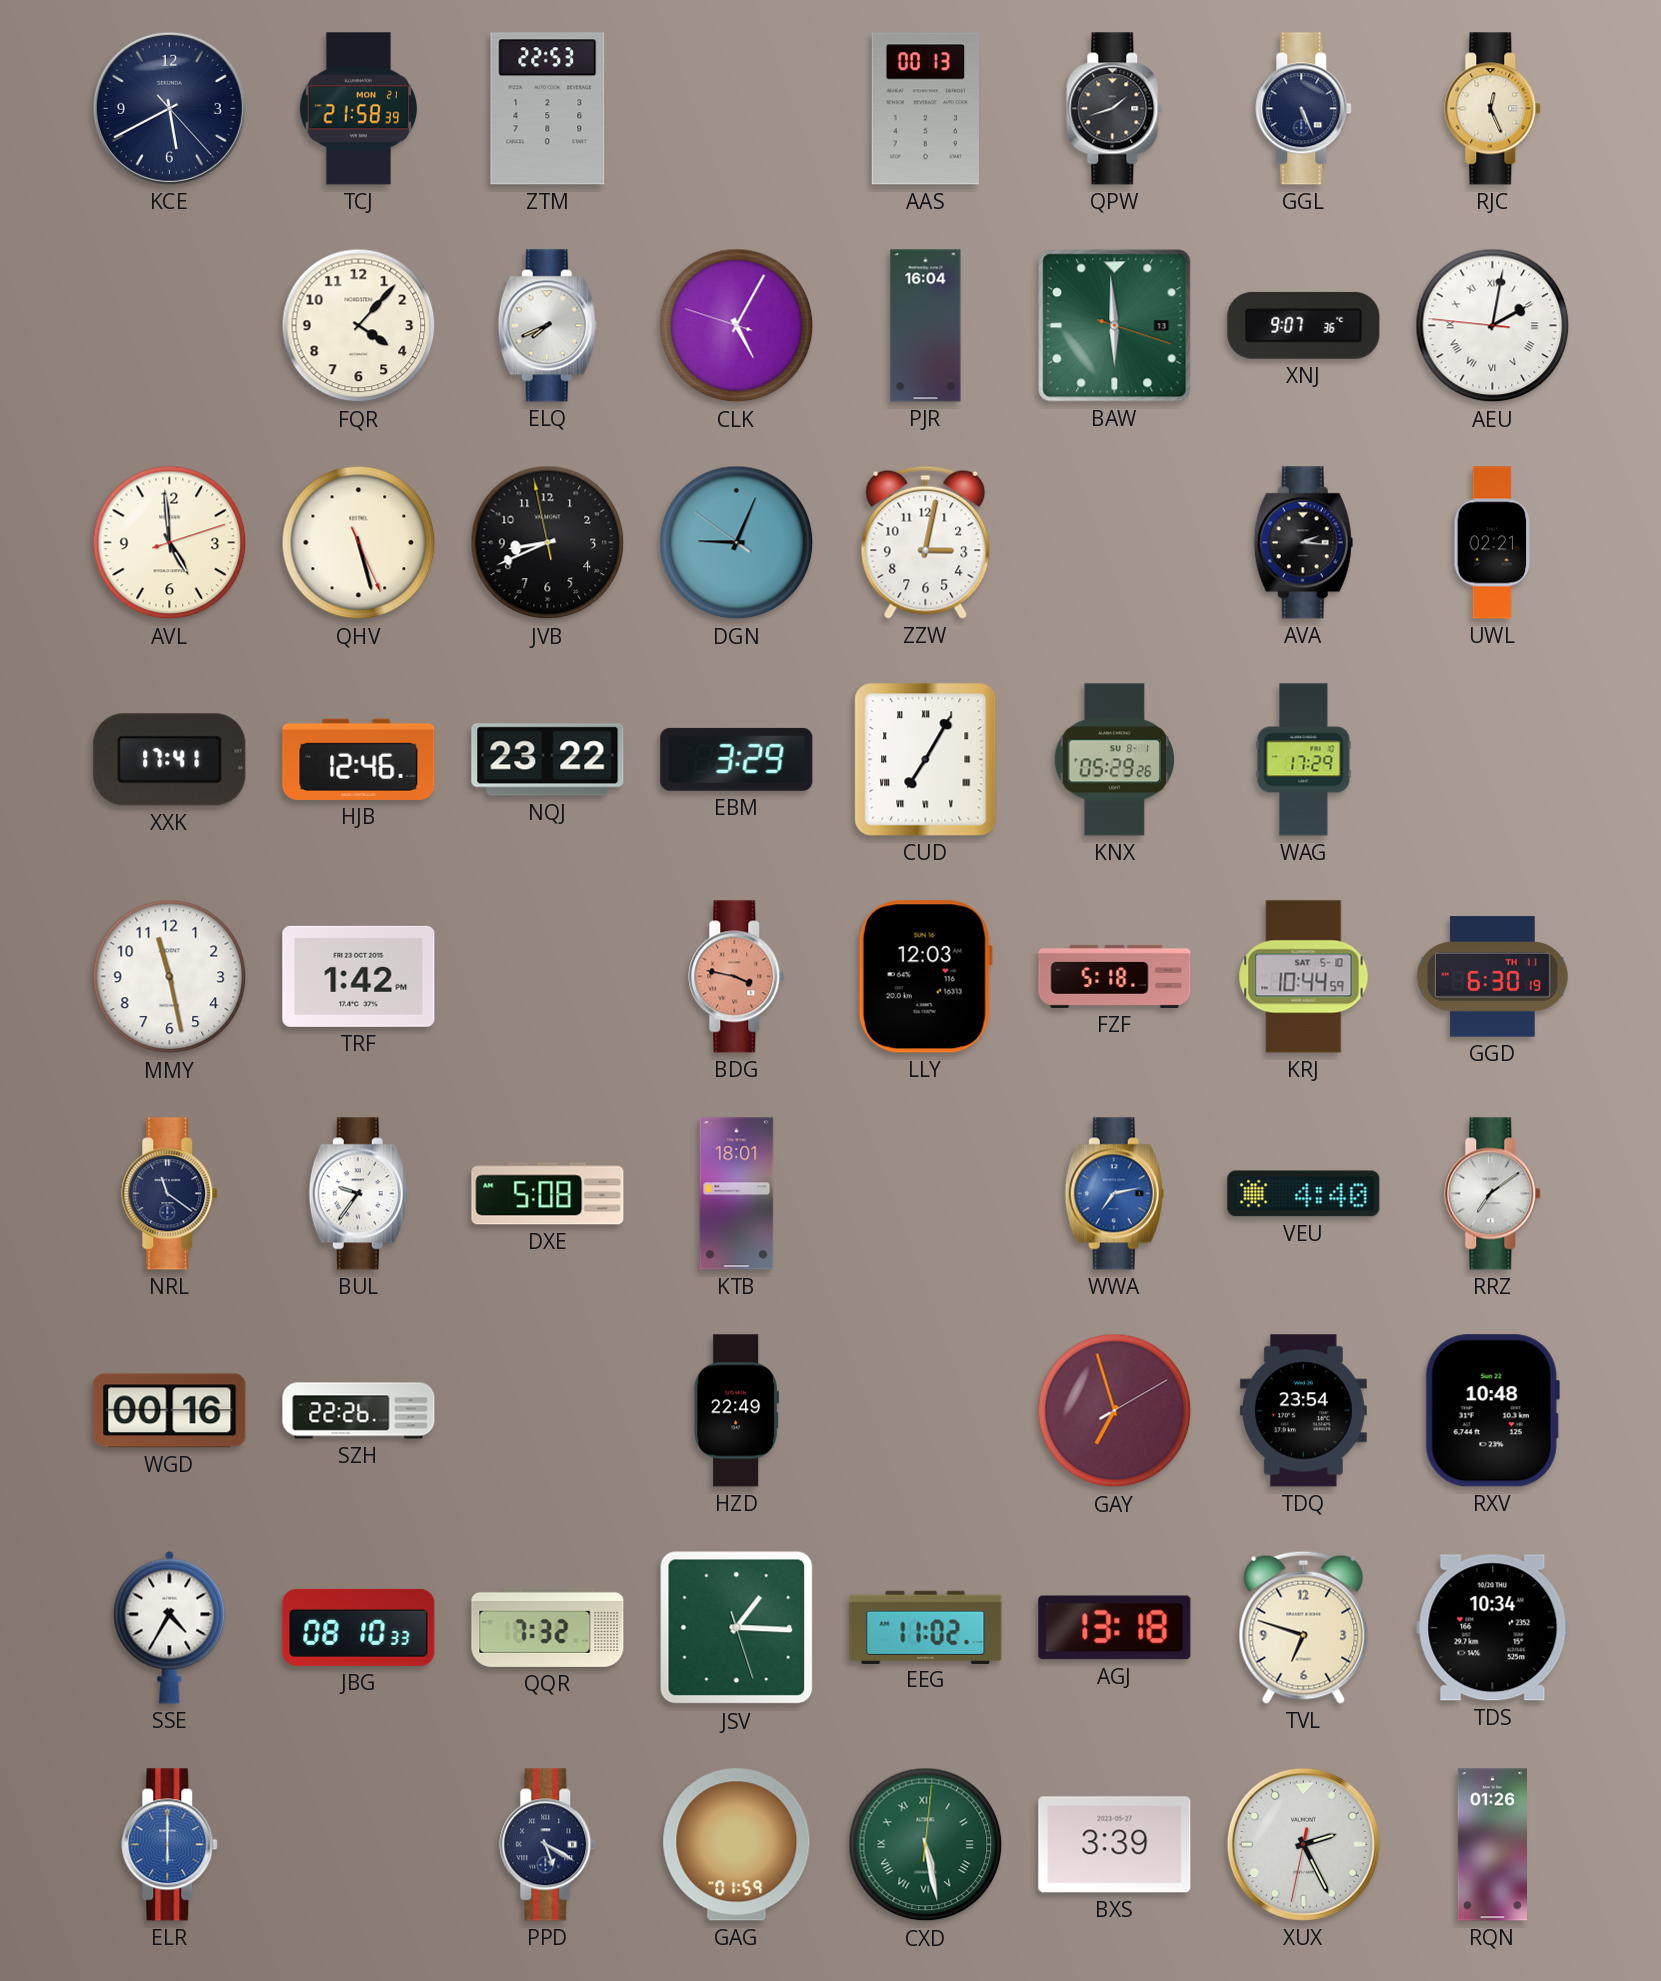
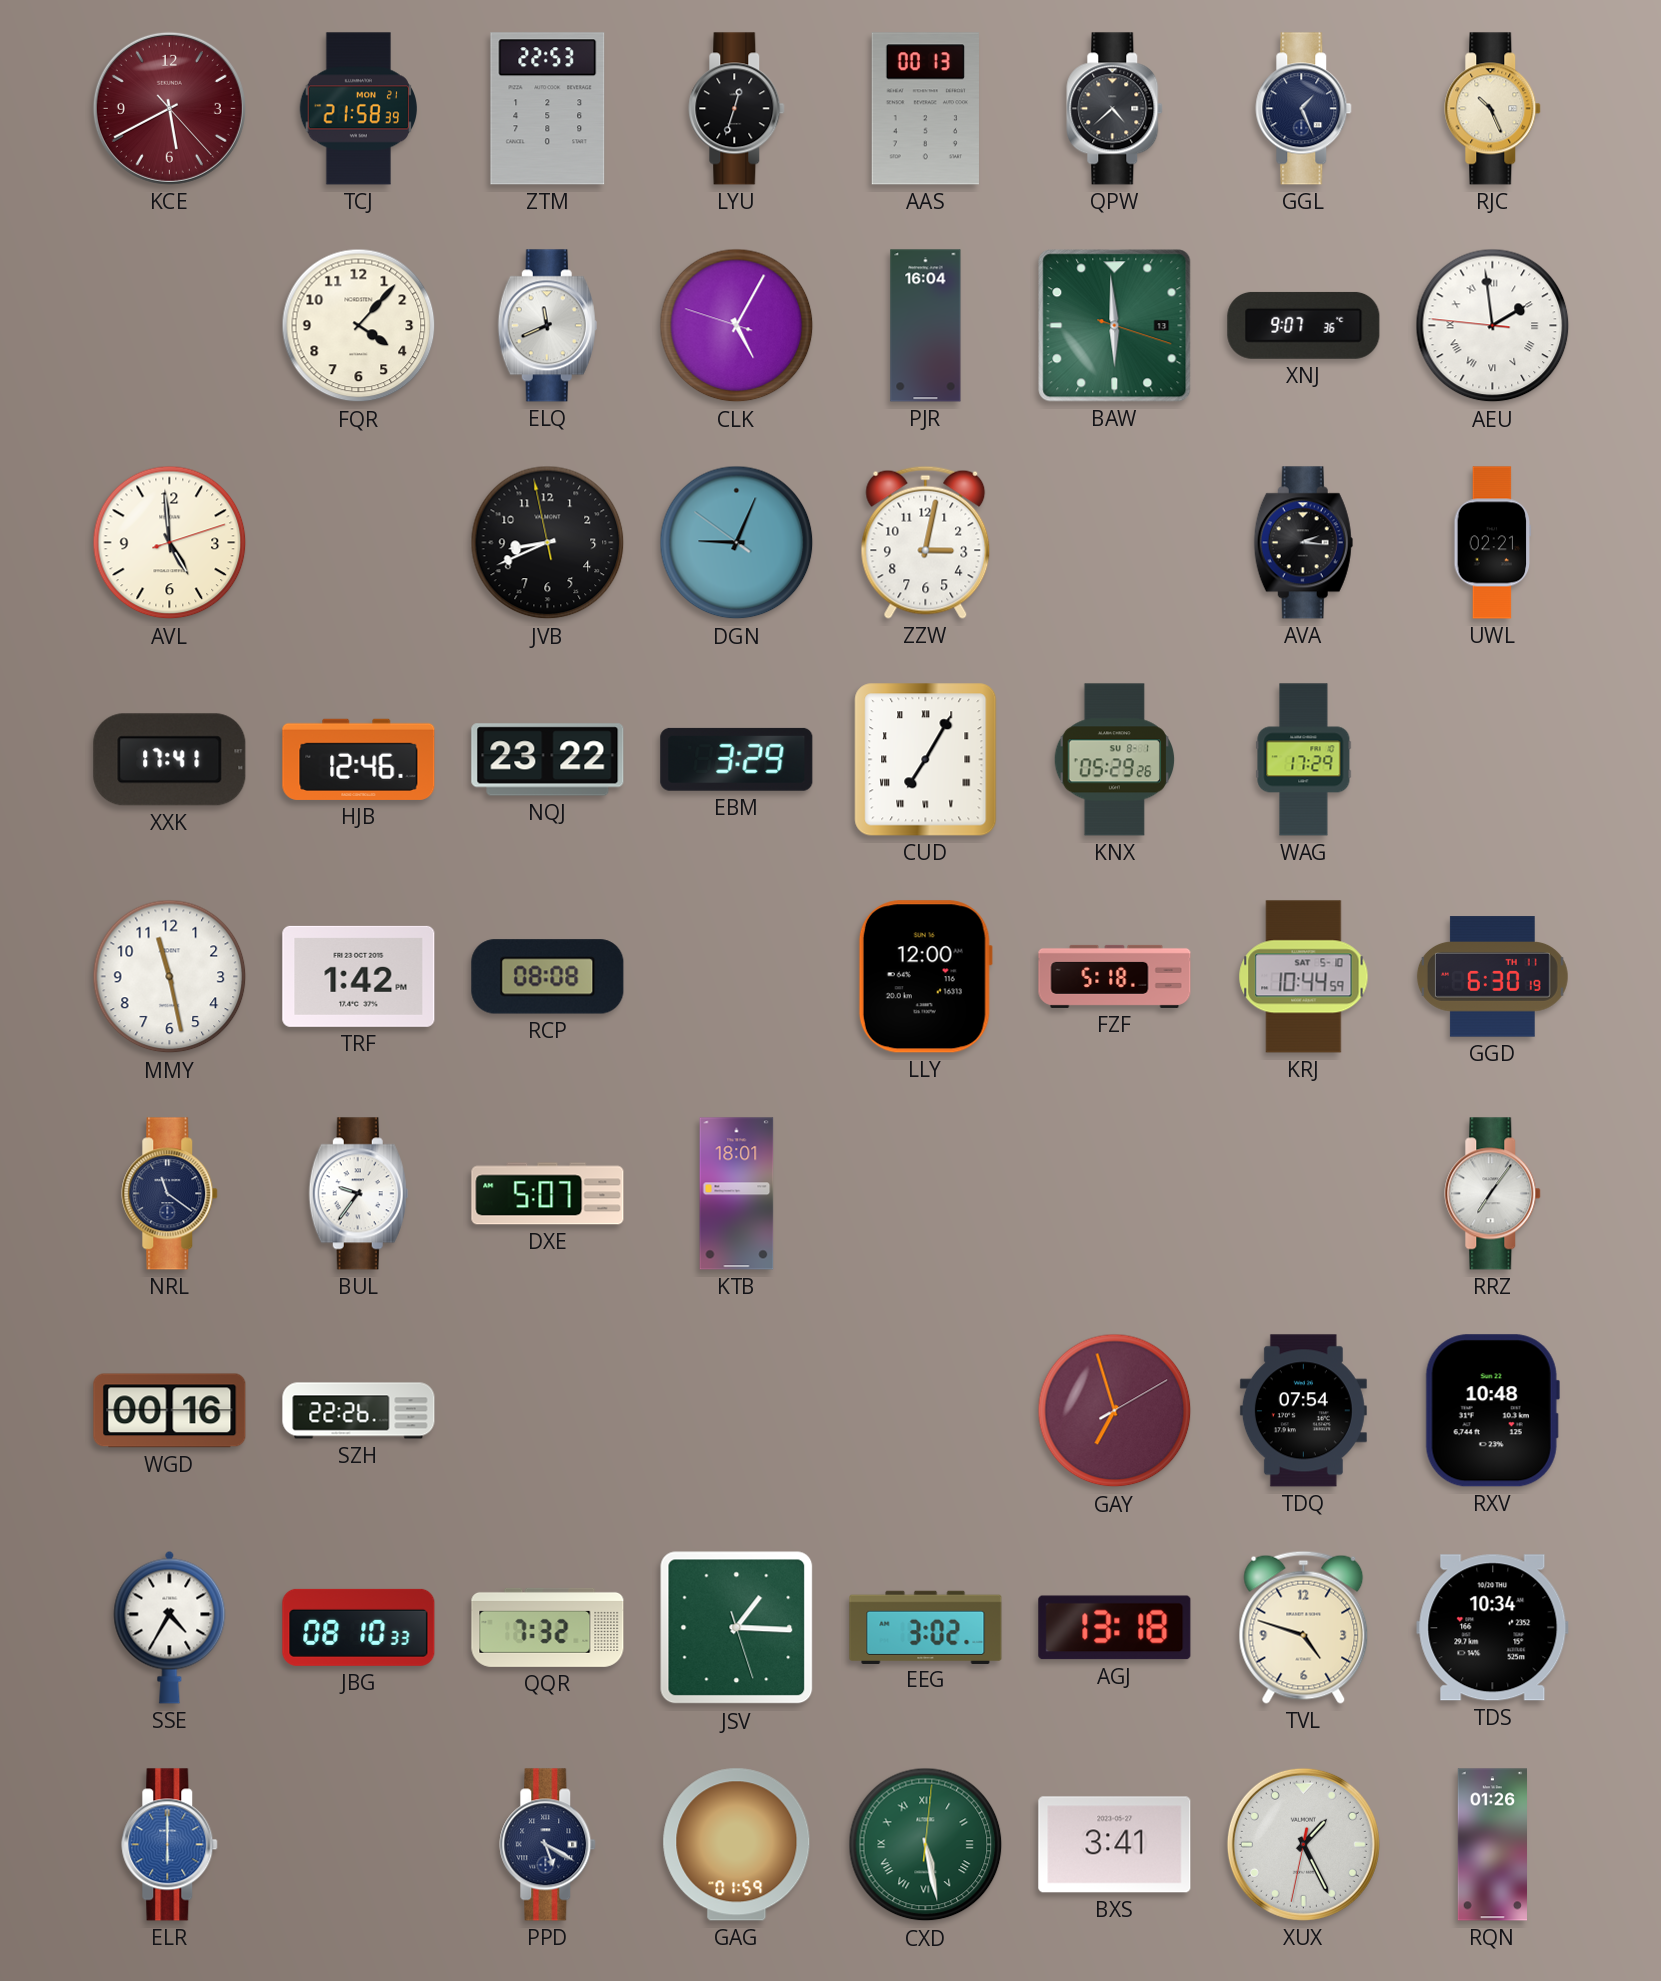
KCE dial: navy -> burgundy (169, 108)
LYU: none -> 12:33 (737, 109)
QPW: 1:42 -> 4:38 (1115, 109)
GGL: 5:26 -> 1:26 (1304, 109)
RJC: 12:26 -> 10:26 (1493, 109)
ELQ: 7:41 -> 11:41 (547, 326)
AEU: 2:01 -> 1:58 (1493, 326)
QHV: 5:27 -> none (359, 543)
RCP: none -> 08:08 (548, 977)
BDG: 3:47 -> none (737, 977)
LLY: 12:03 -> 12:00 (925, 977)
DXE: 5:08 -> 5:07 (548, 1194)
WWA: 7:13 -> none (1114, 1194)
VEU: 4:40 -> none (1304, 1194)
RRZ: 7:09 -> 7:06 (1493, 1194)
HZD: 22:49 -> none (736, 1411)
TDQ: 23:54 -> 07:54 (1303, 1411)
EEG: 11:02 -> 3:02 (926, 1627)
TVL: 6:48 -> 4:48 (1304, 1627)
BXS: 3:39 -> 3:41 (1115, 1845)
XUX: 2:25 -> 1:25 (1303, 1844)
